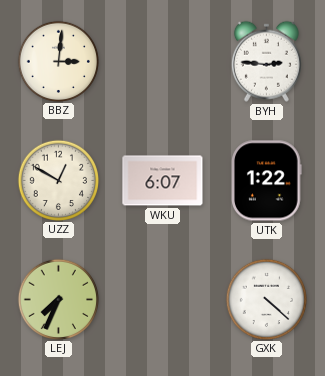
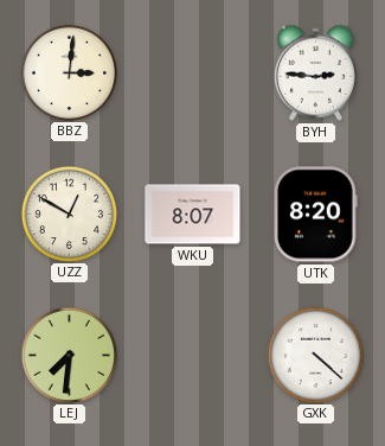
WKU: 6:07 -> 8:07 (193, 215)
UTK: 1:22 -> 8:20 (316, 215)
LEJ: 7:34 -> 7:31 (69, 355)
